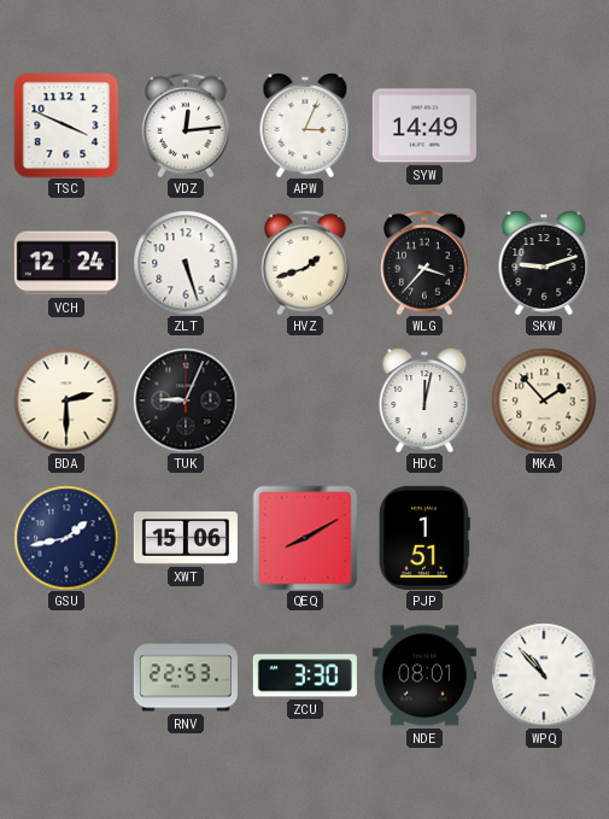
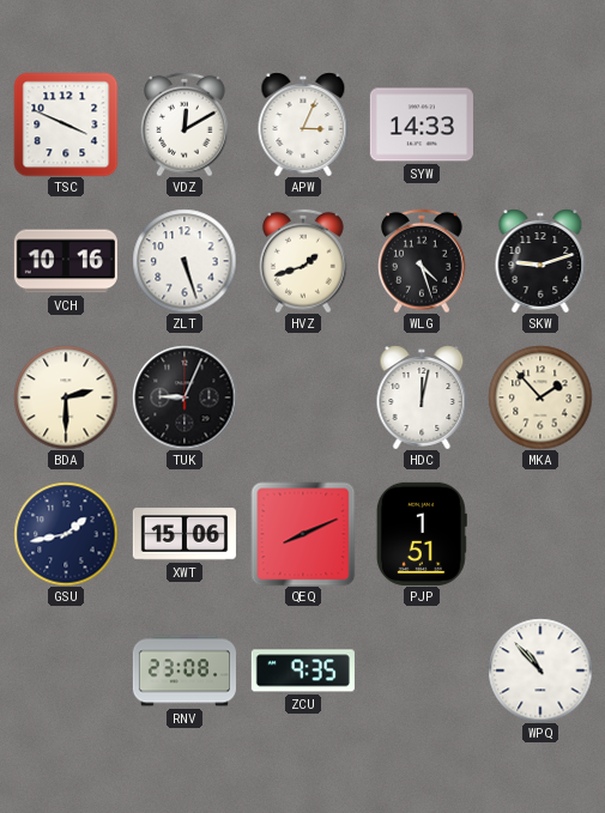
VDZ: 12:14 -> 12:10 (186, 125)
SYW: 14:49 -> 14:33 (422, 125)
VCH: 12:24 -> 10:16 (66, 261)
WLG: 3:37 -> 4:27 (423, 261)
QEQ: 8:10 -> 8:11 (303, 534)
RNV: 22:53 -> 23:08 (184, 671)
ZCU: 3:30 -> 9:35 (303, 671)
NDE: 08:01 -> none (424, 675)
